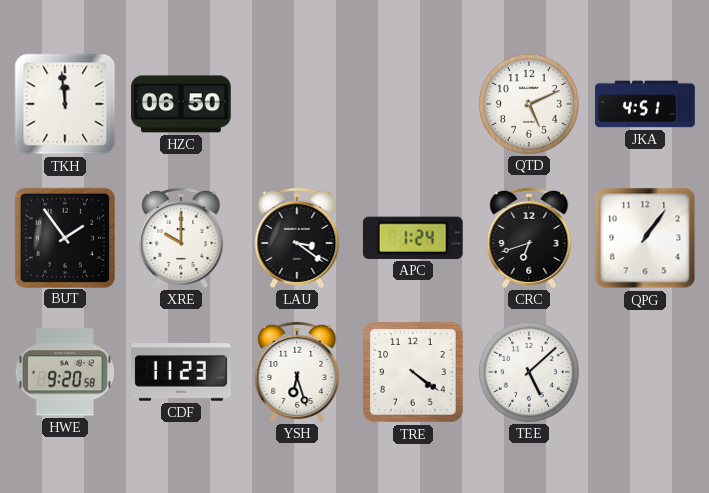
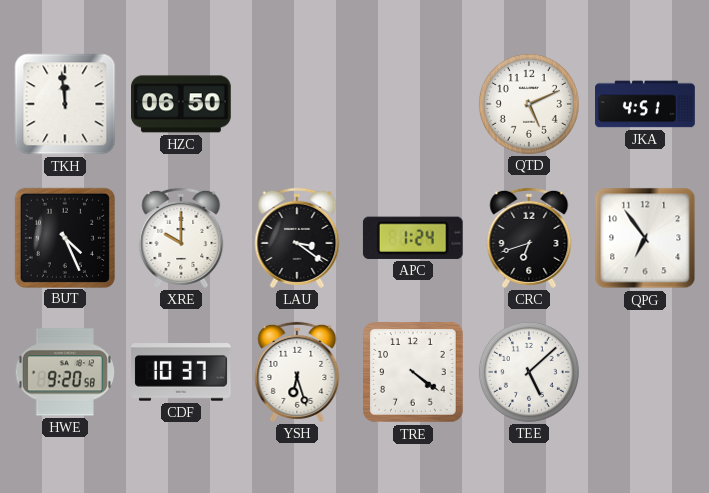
BUT: 1:54 -> 4:26 (64, 237)
QPG: 1:06 -> 6:54 (645, 238)
CDF: 11:23 -> 10:37 (182, 372)
